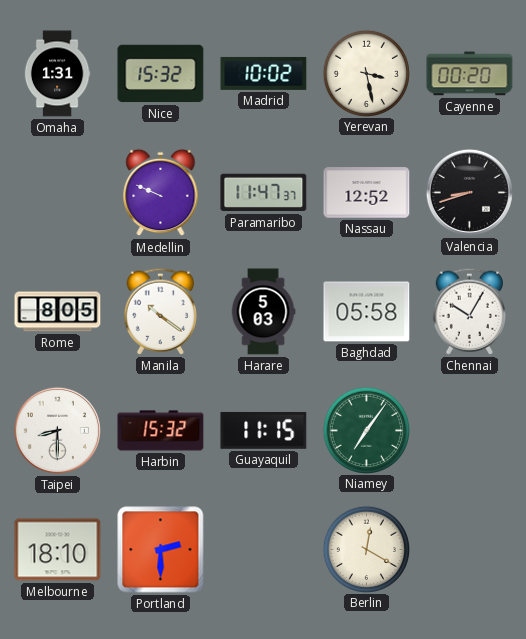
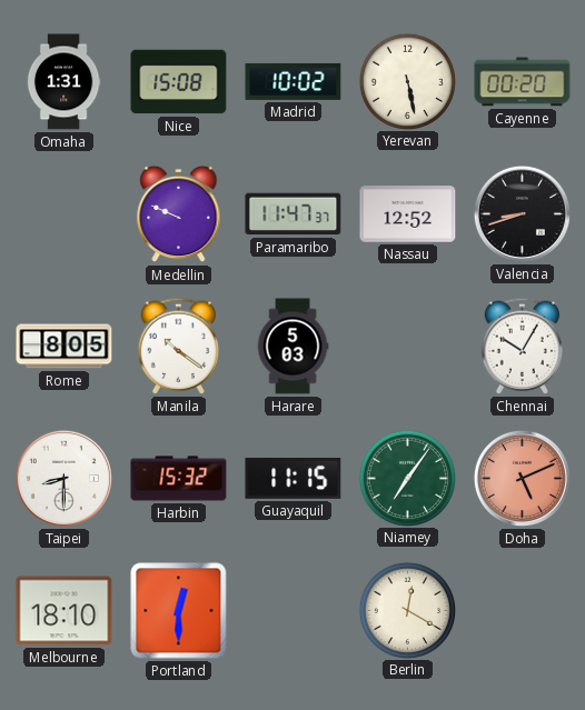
Nice: 15:32 -> 15:08 (179, 82)
Yerevan: 3:28 -> 5:28 (407, 81)
Baghdad: 05:58 -> none (367, 312)
Doha: none -> 5:11 (522, 478)
Portland: 2:30 -> 12:30 (179, 611)
